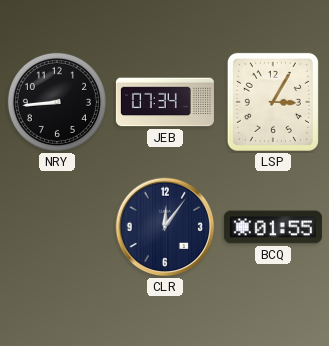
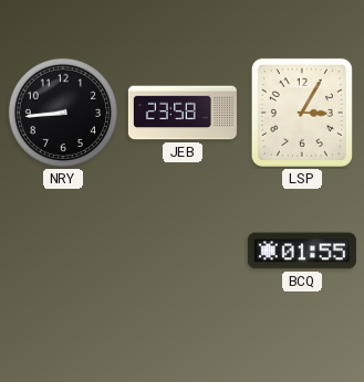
JEB: 07:34 -> 23:58 (183, 113)
CLR: 12:06 -> none (165, 227)
